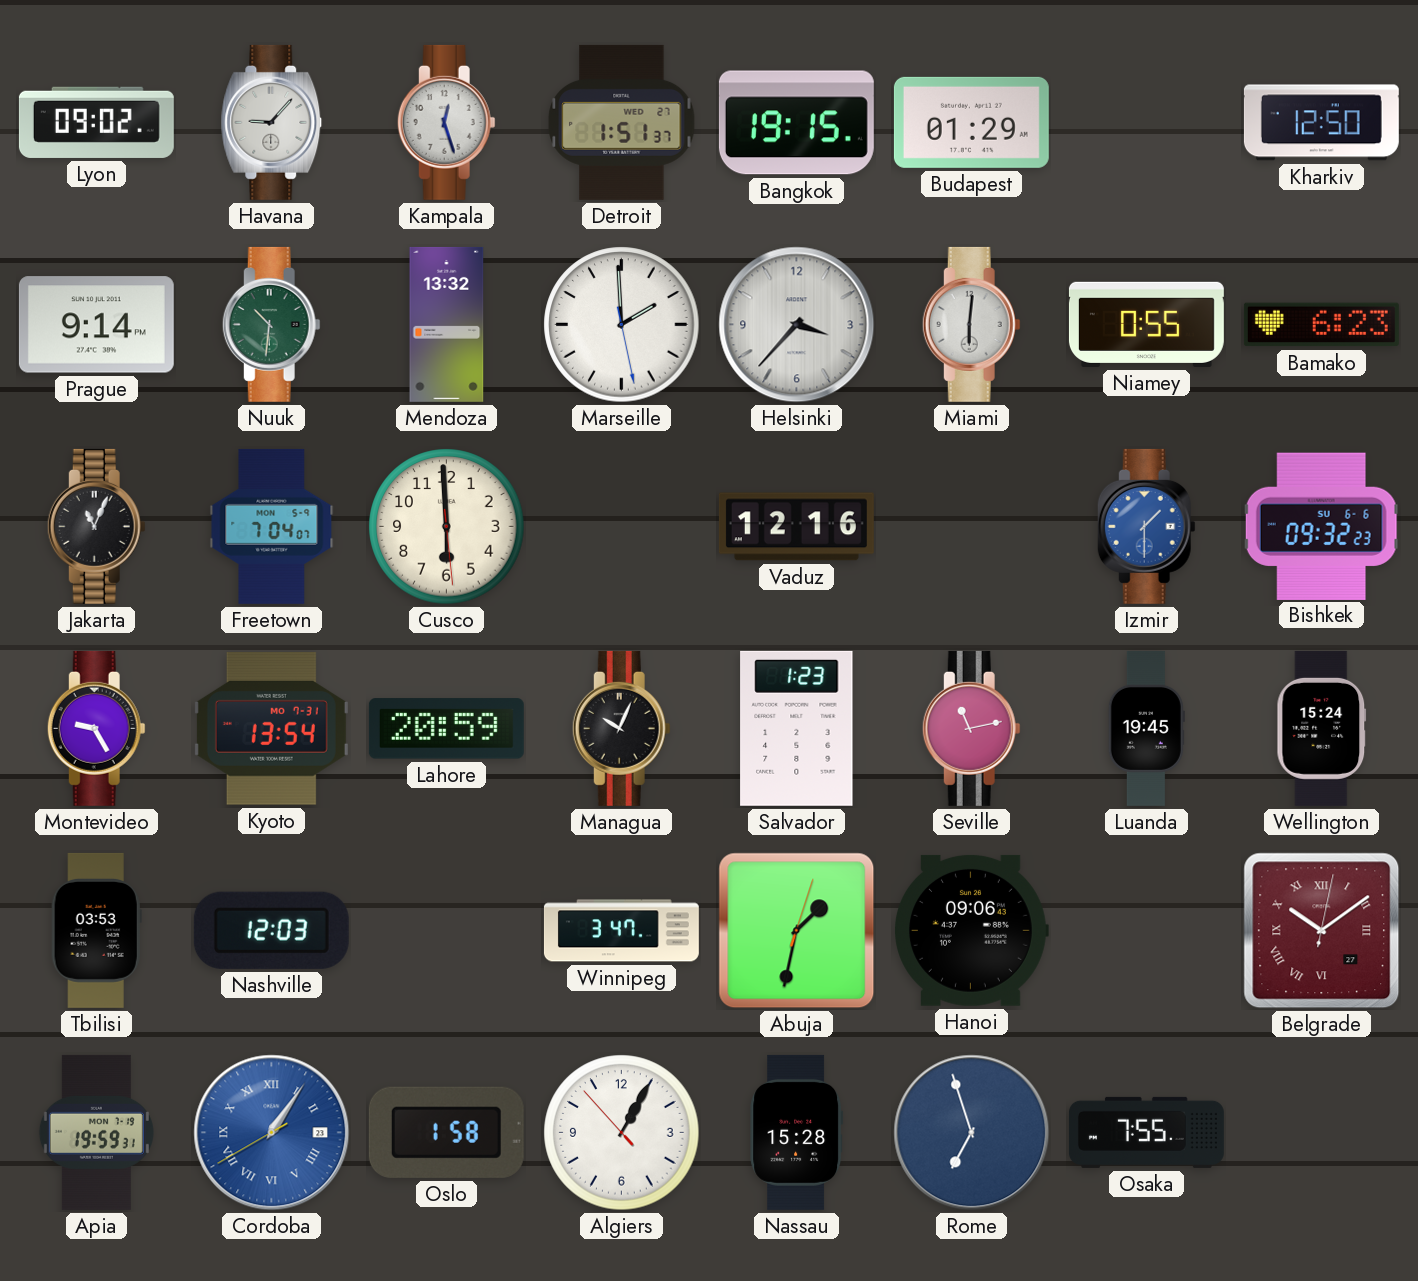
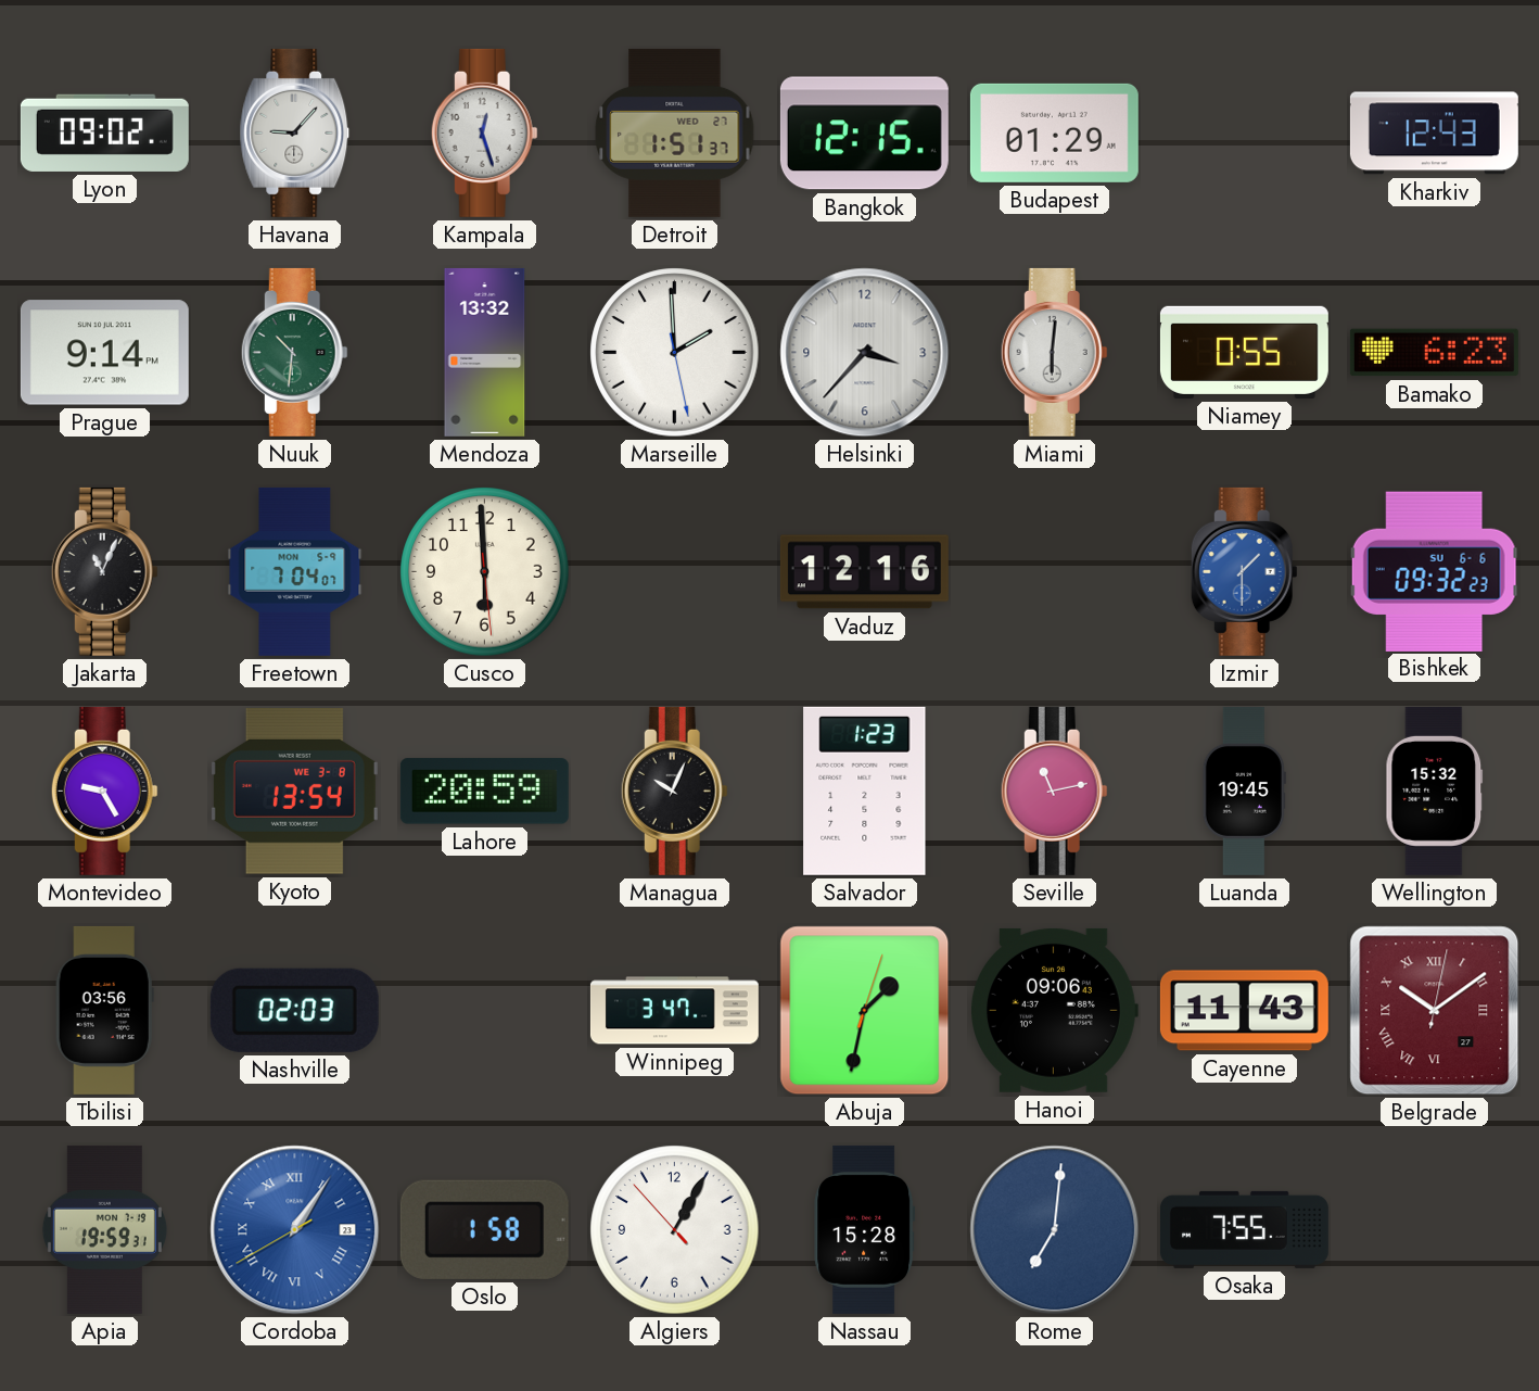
Bangkok: 19:15 -> 12:15 (864, 134)
Kharkiv: 12:50 -> 12:43 (1434, 134)
Kyoto date: MO 7-31 -> WE 3-8 (294, 792)
Wellington: 15:24 -> 15:32 (1435, 791)
Tbilisi: 03:53 -> 03:56 (104, 1010)
Nashville: 12:03 -> 02:03 (294, 1010)
Cayenne: none -> 11:43 (1244, 1011)
Rome: 6:57 -> 7:01 (1055, 1230)
